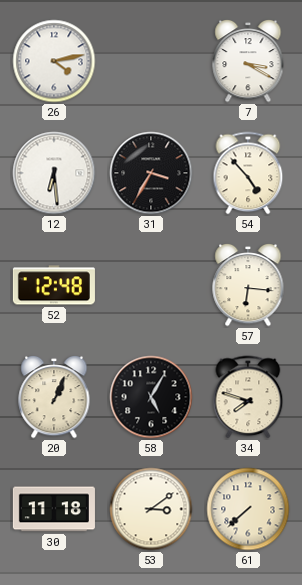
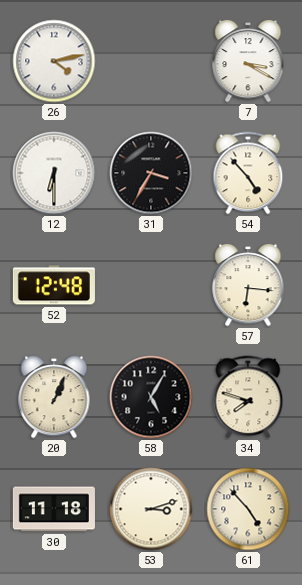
12: 6:29 -> 6:30 (54, 173)
53: 3:09 -> 3:12 (151, 509)
61: 7:38 -> 4:53 (248, 509)
